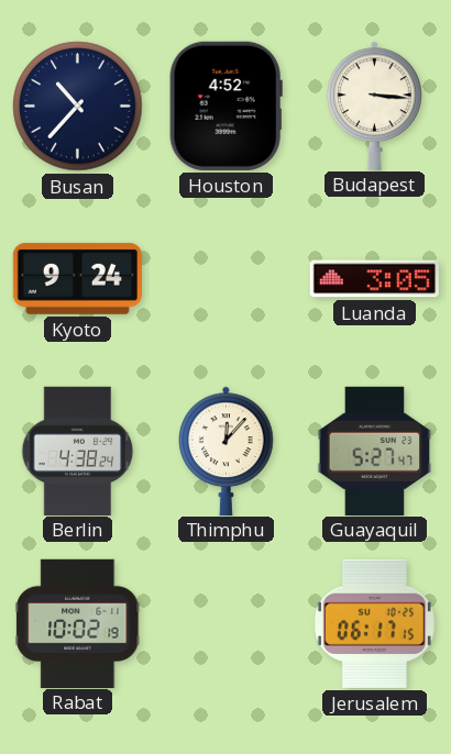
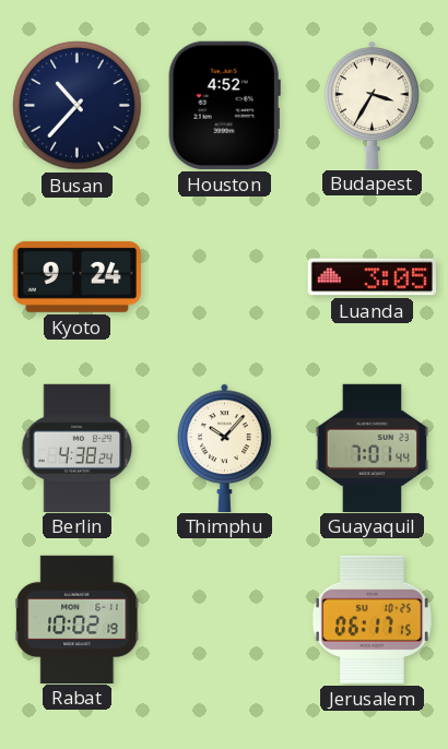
Budapest: 3:16 -> 3:35 (373, 105)
Thimphu: 12:07 -> 10:07 (225, 448)
Guayaquil: 5:27 -> 7:01 (373, 448)
